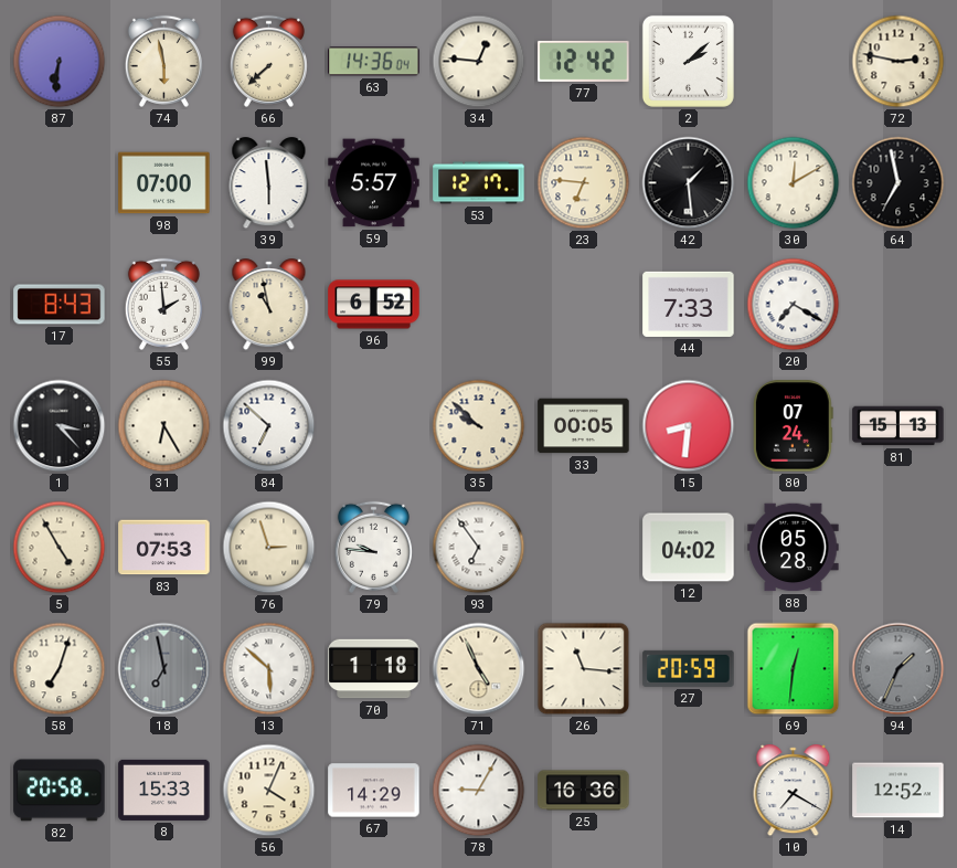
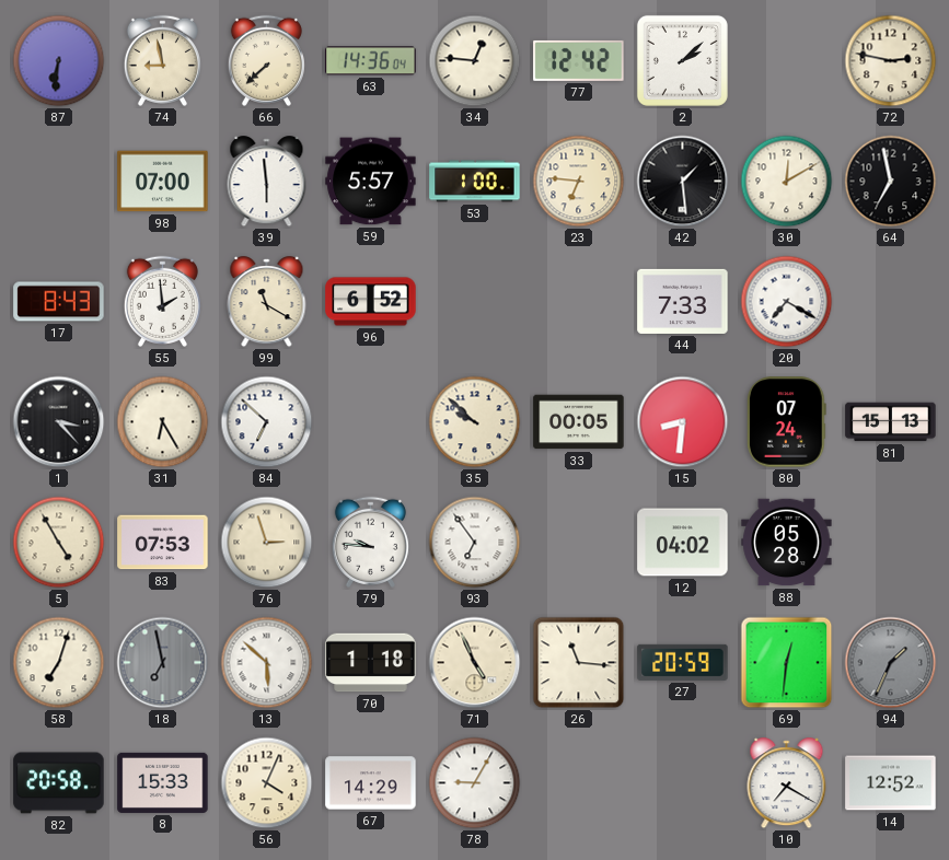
74: 5:58 -> 8:58 (162, 60)
53: 12:17 -> 1:00 (475, 182)
99: 10:58 -> 11:20 (267, 302)
25: 16:36 -> none (584, 791)
